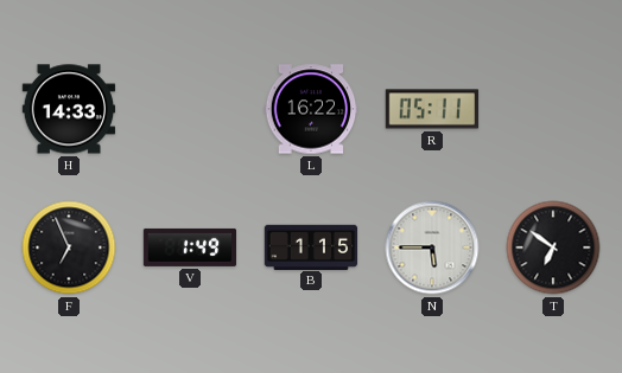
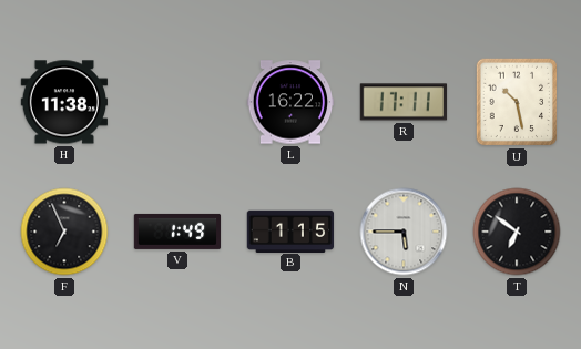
H: 14:33 -> 11:38 (64, 102)
R: 05:11 -> 17:11 (404, 102)
U: none -> 10:28 (517, 102)
